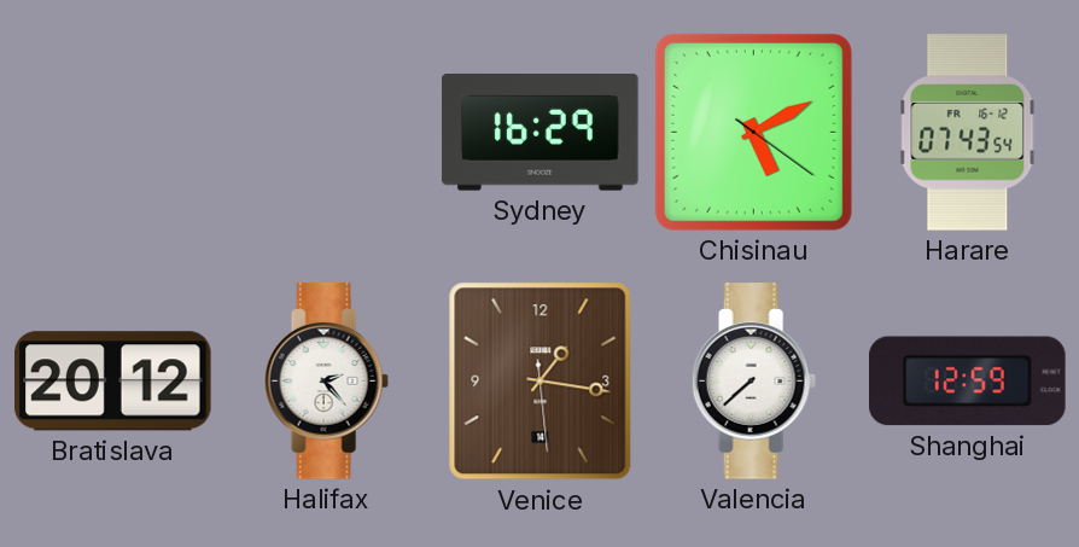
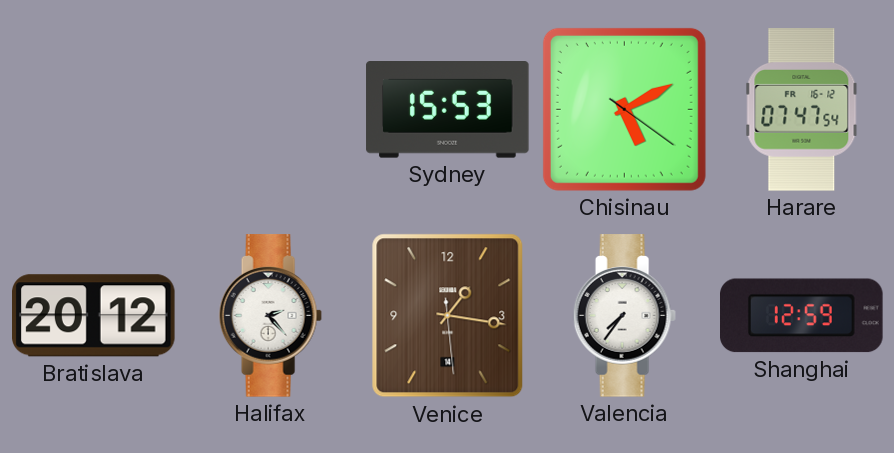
Sydney: 16:29 -> 15:53 (448, 110)
Harare: 07:43 -> 07:47 (802, 110)
Valencia: 7:38 -> 7:36 (624, 316)
